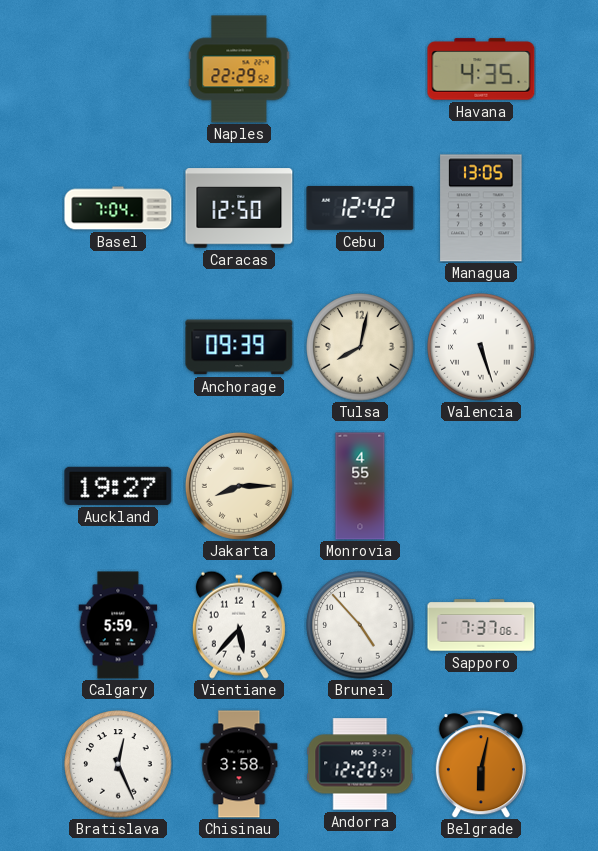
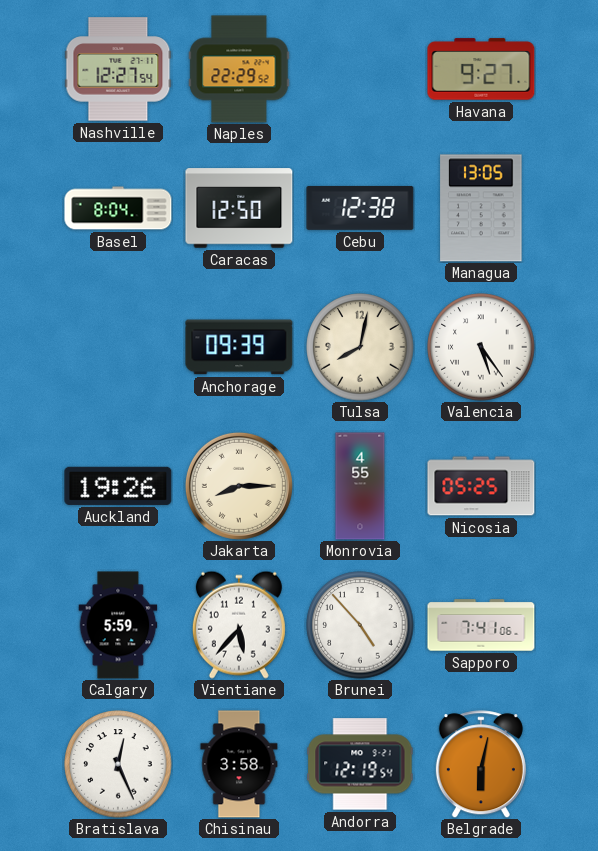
Nashville: none -> 12:27 (118, 69)
Havana: 4:35 -> 9:27 (481, 69)
Basel: 7:04 -> 8:04 (118, 208)
Cebu: 12:42 -> 12:38 (360, 208)
Valencia: 5:27 -> 5:24 (481, 347)
Auckland: 19:27 -> 19:26 (118, 486)
Nicosia: none -> 05:25 (481, 486)
Sapporo: 7:37 -> 7:41 (481, 625)
Andorra: 12:20 -> 12:19 (360, 764)
